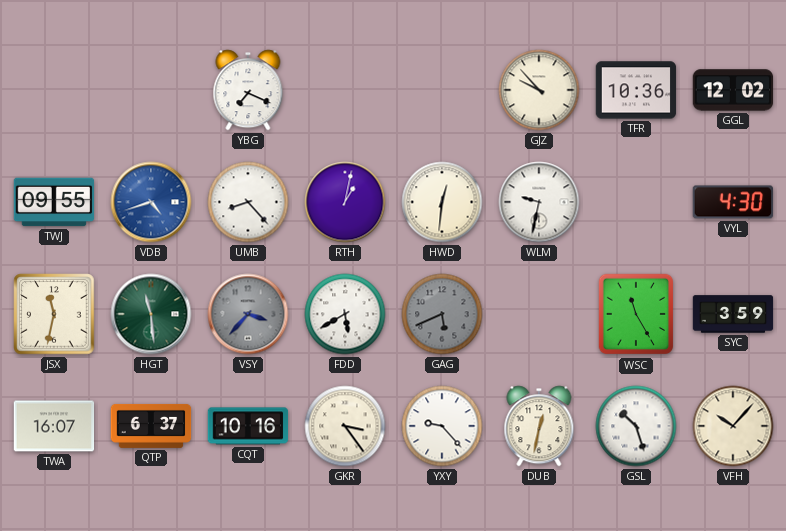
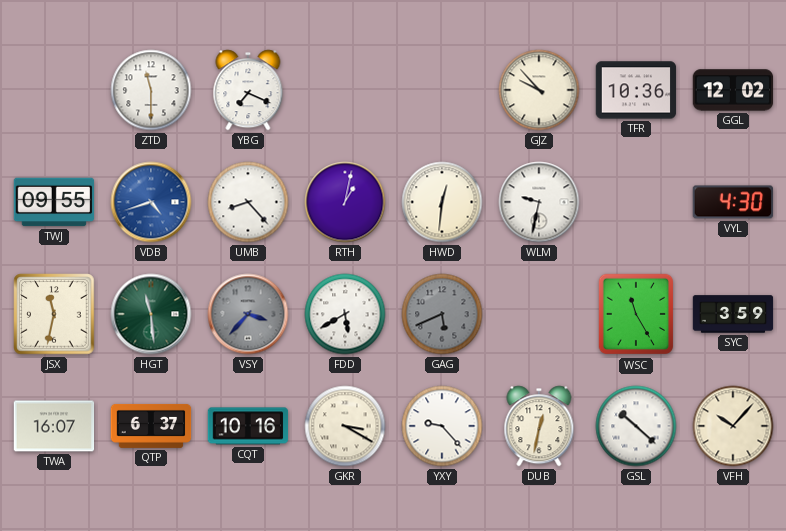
ZTD: none -> 11:30 (151, 90)
GKR: 3:24 -> 3:20 (345, 426)
GSL: 10:27 -> 10:22 (636, 426)
